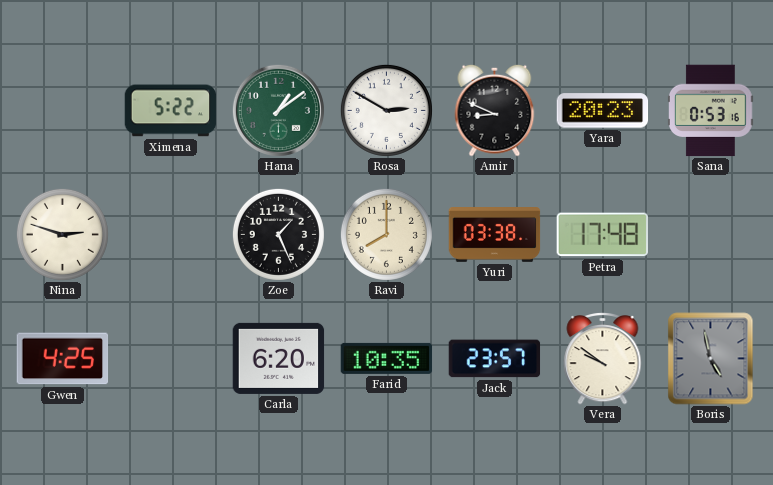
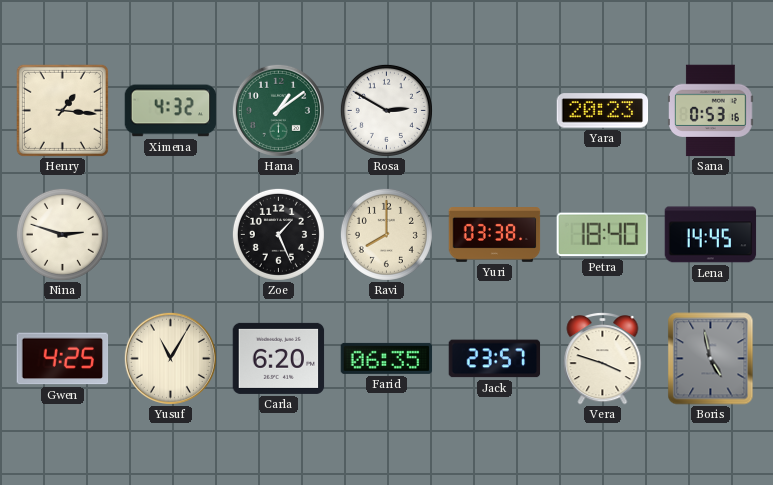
Henry: none -> 1:16 (62, 110)
Ximena: 5:22 -> 4:32 (171, 111)
Amir: 8:49 -> none (495, 110)
Petra: 17:48 -> 18:40 (602, 235)
Lena: none -> 14:45 (711, 235)
Yusuf: none -> 11:05 (170, 358)
Farid: 10:35 -> 06:35 (387, 358)
Vera: 9:51 -> 3:48 (603, 359)
